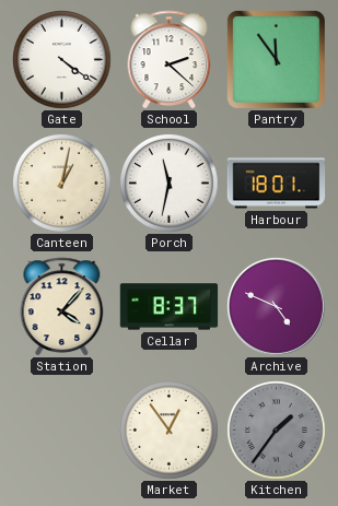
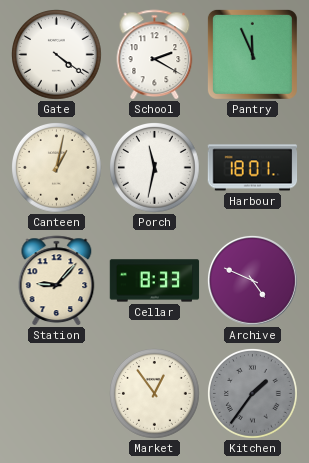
School: 2:22 -> 2:20 (155, 55)
Pantry: 11:54 -> 11:56 (252, 54)
Station: 4:07 -> 9:07 (57, 281)
Cellar: 8:37 -> 8:33 (155, 281)
